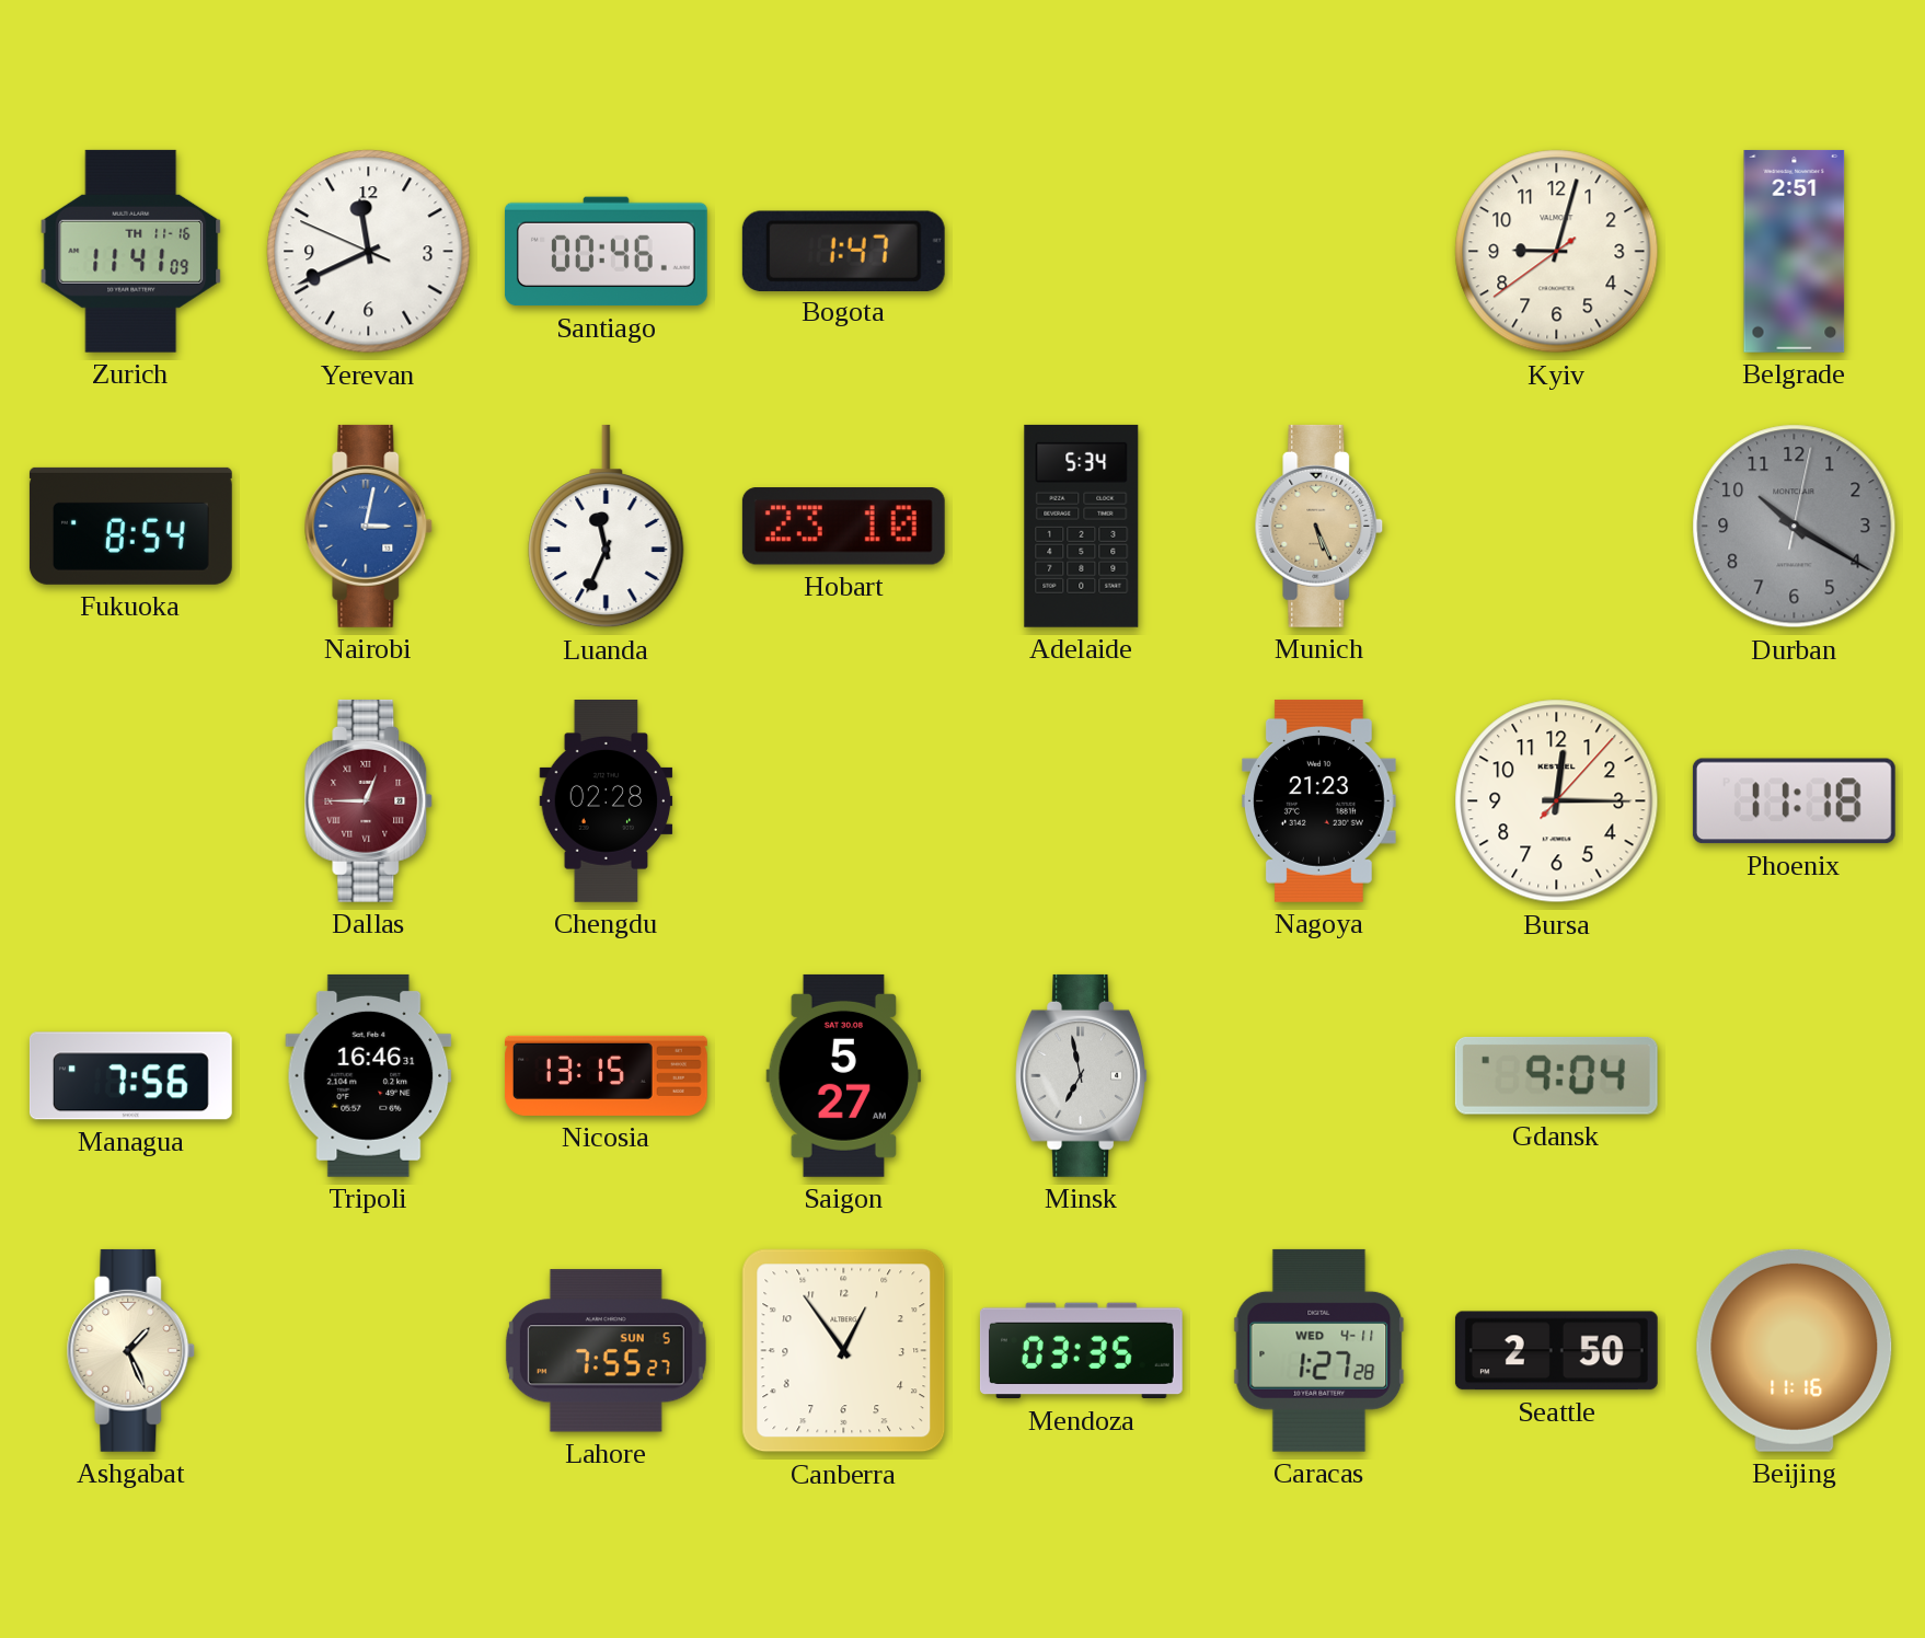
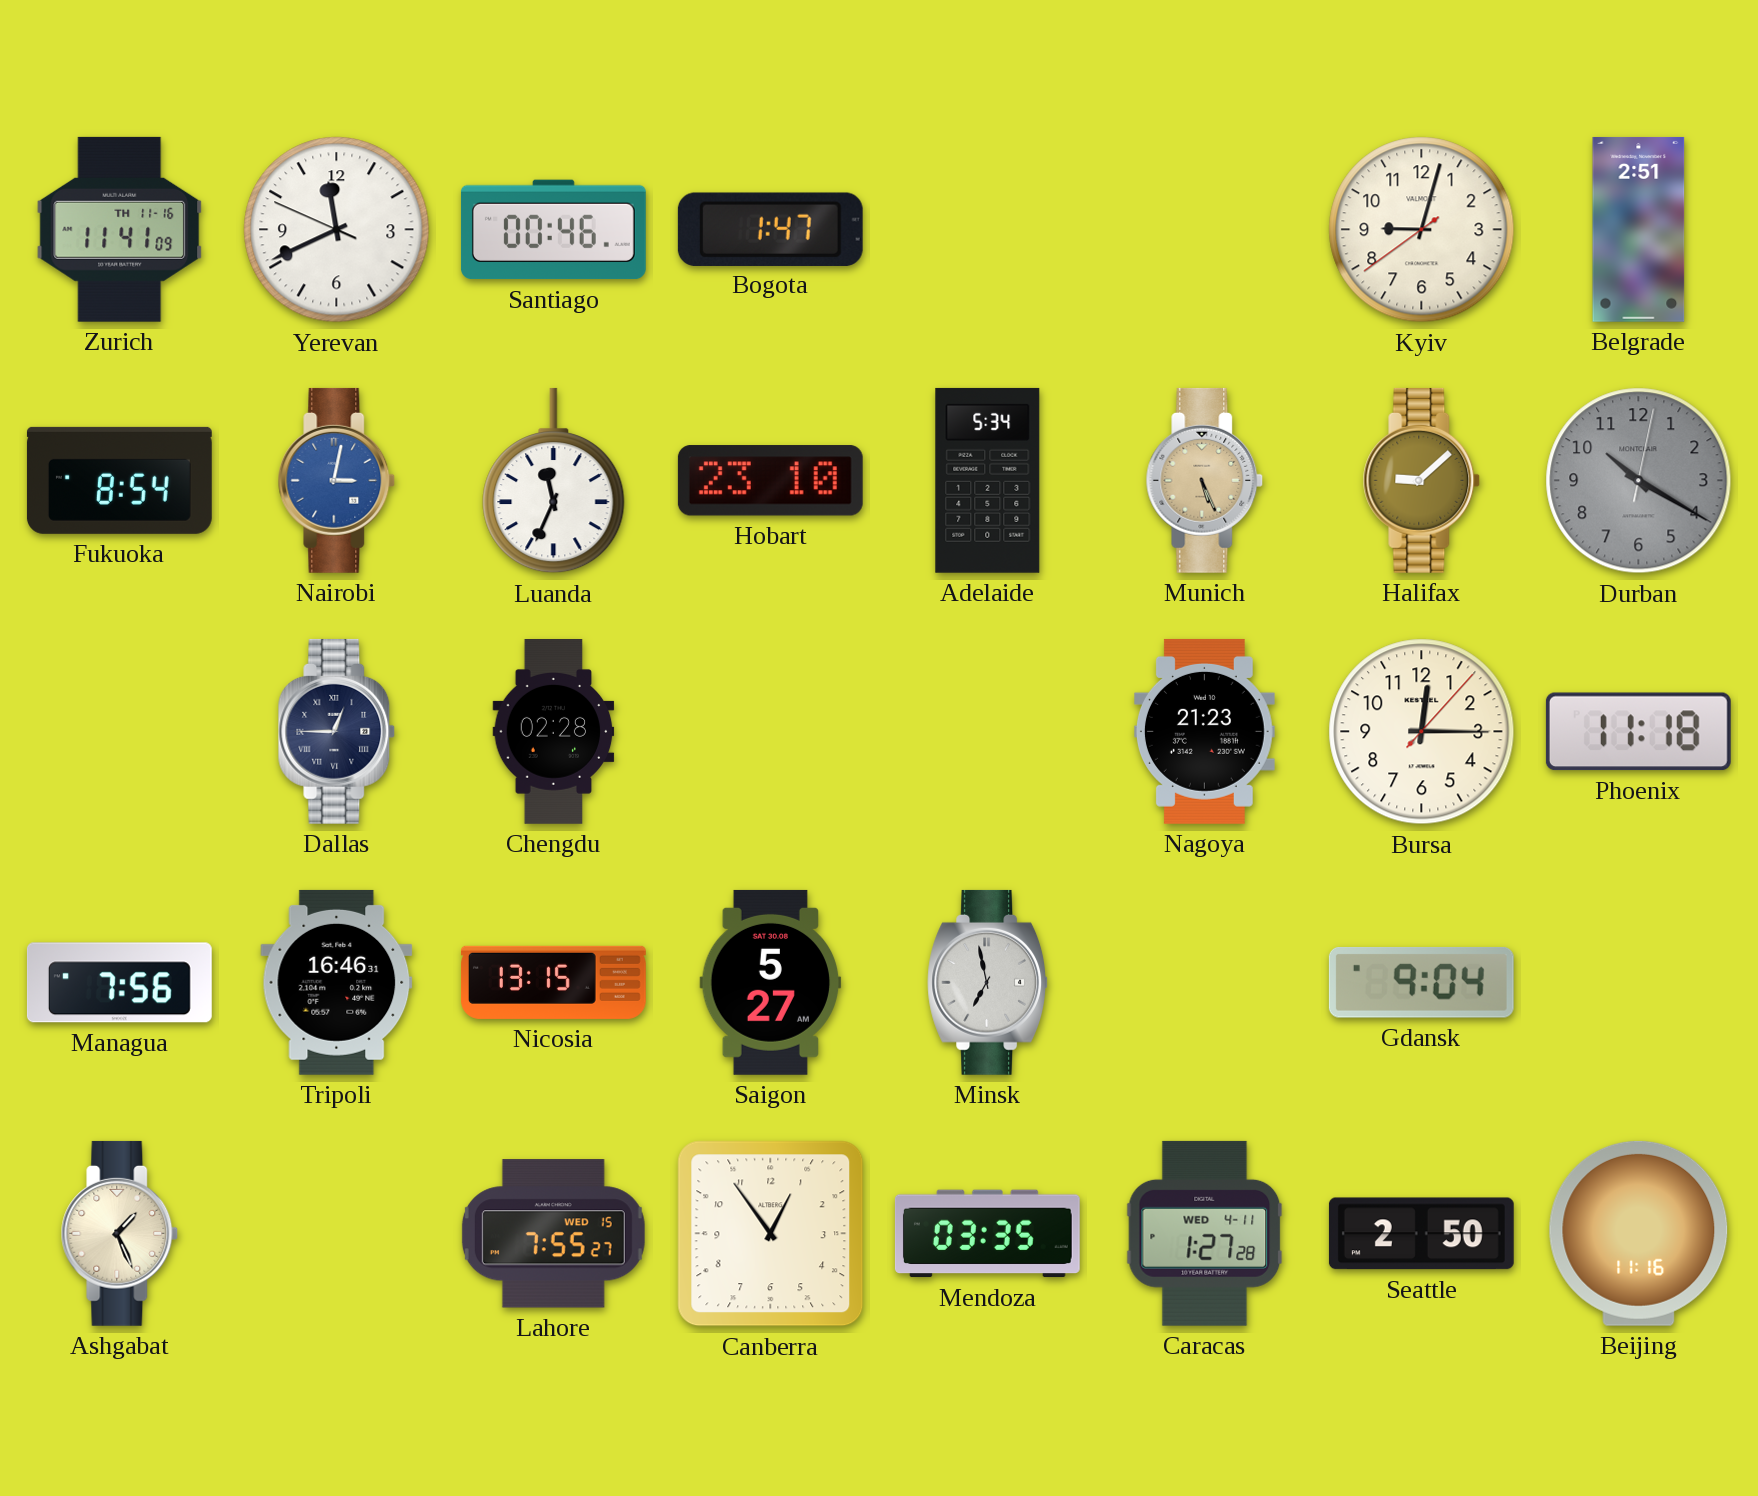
Halifax: none -> 9:08 (1422, 480)
Dallas dial: burgundy -> navy (337, 731)
Lahore date: SUN 5 -> WED 15 (553, 1234)
